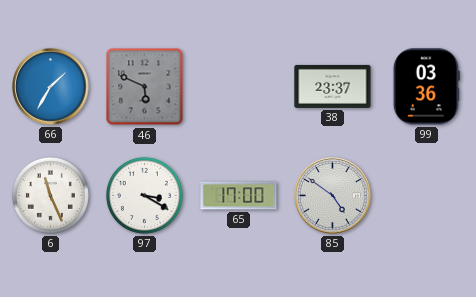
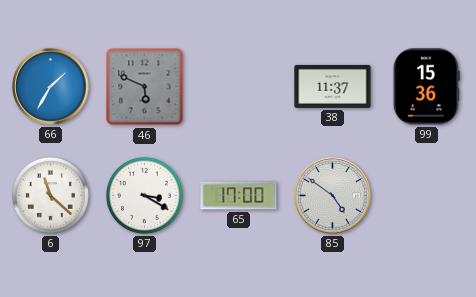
38: 23:37 -> 11:37 (333, 86)
99: 03:36 -> 15:36 (426, 87)
6: 11:26 -> 11:22 (50, 195)
